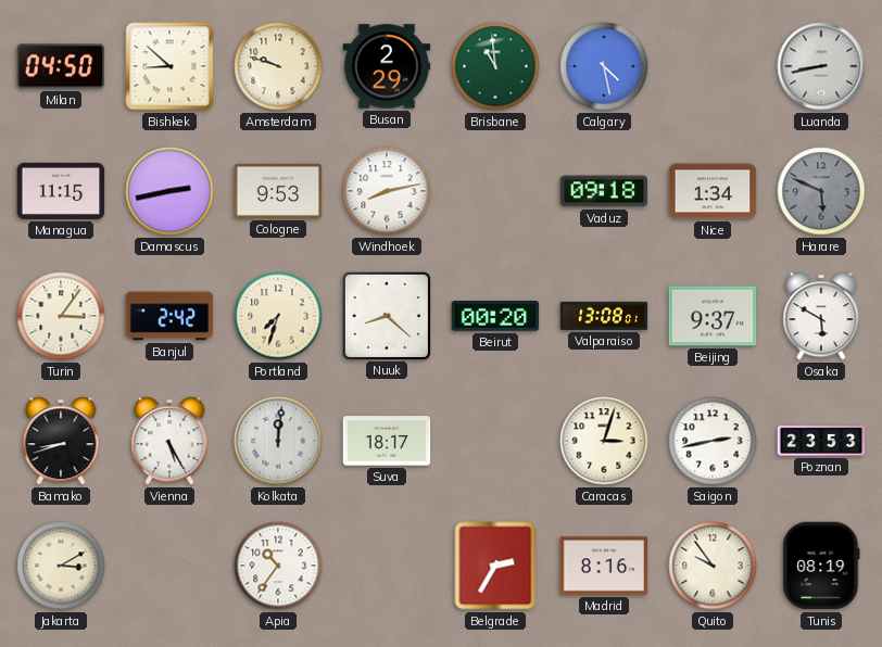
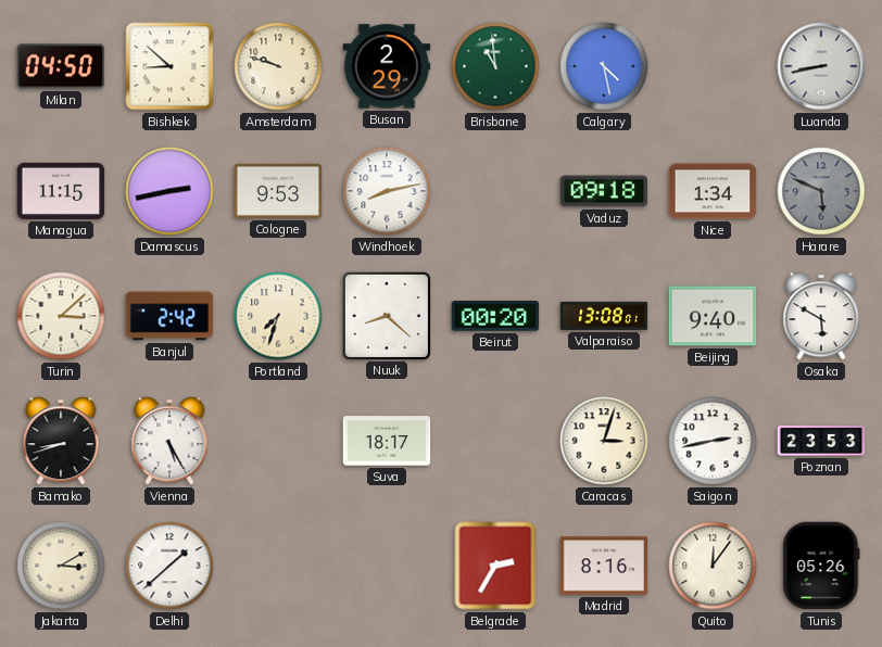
Turin: 3:06 -> 3:08 (61, 316)
Beijing: 9:37 -> 9:40 (713, 316)
Kolkata: 12:01 -> none (278, 441)
Delhi: none -> 1:38 (169, 566)
Apia: 10:36 -> none (278, 566)
Quito: 9:54 -> 12:06 (713, 566)
Tunis: 08:19 -> 05:26 (821, 566)
